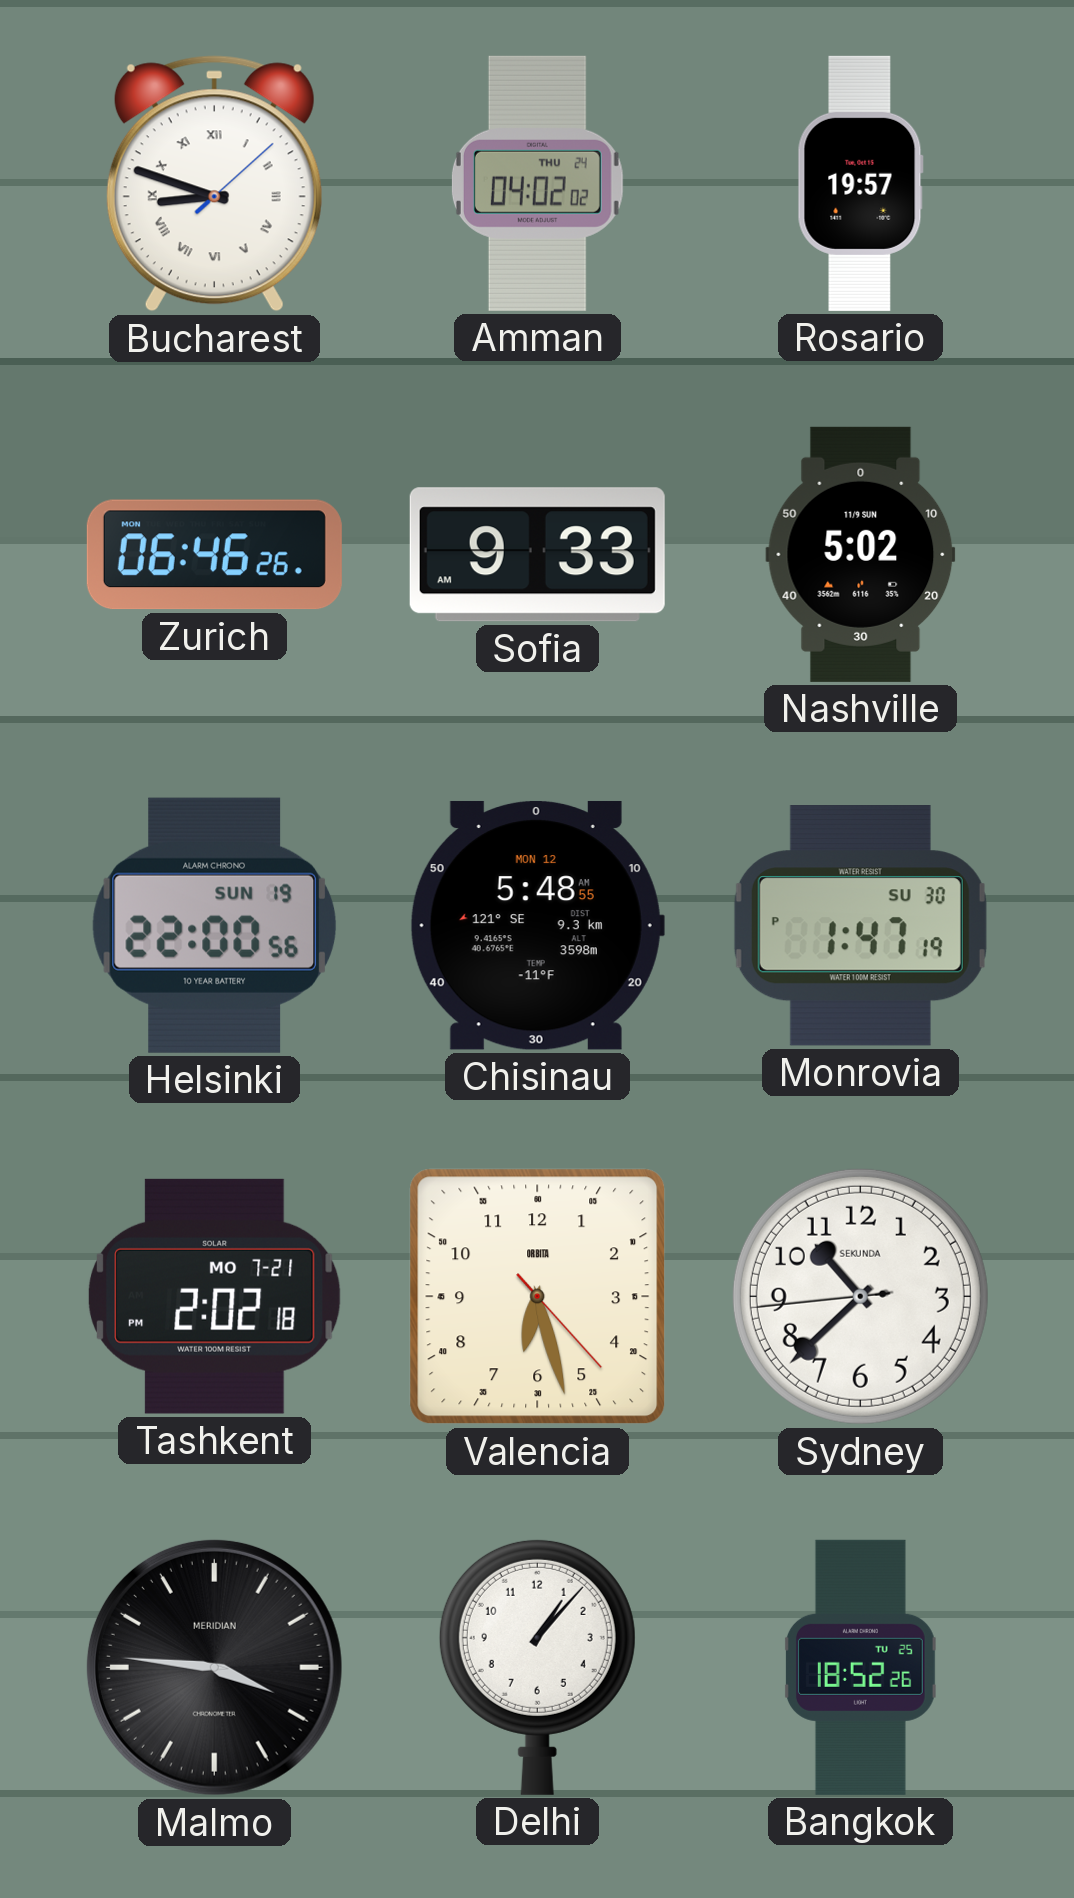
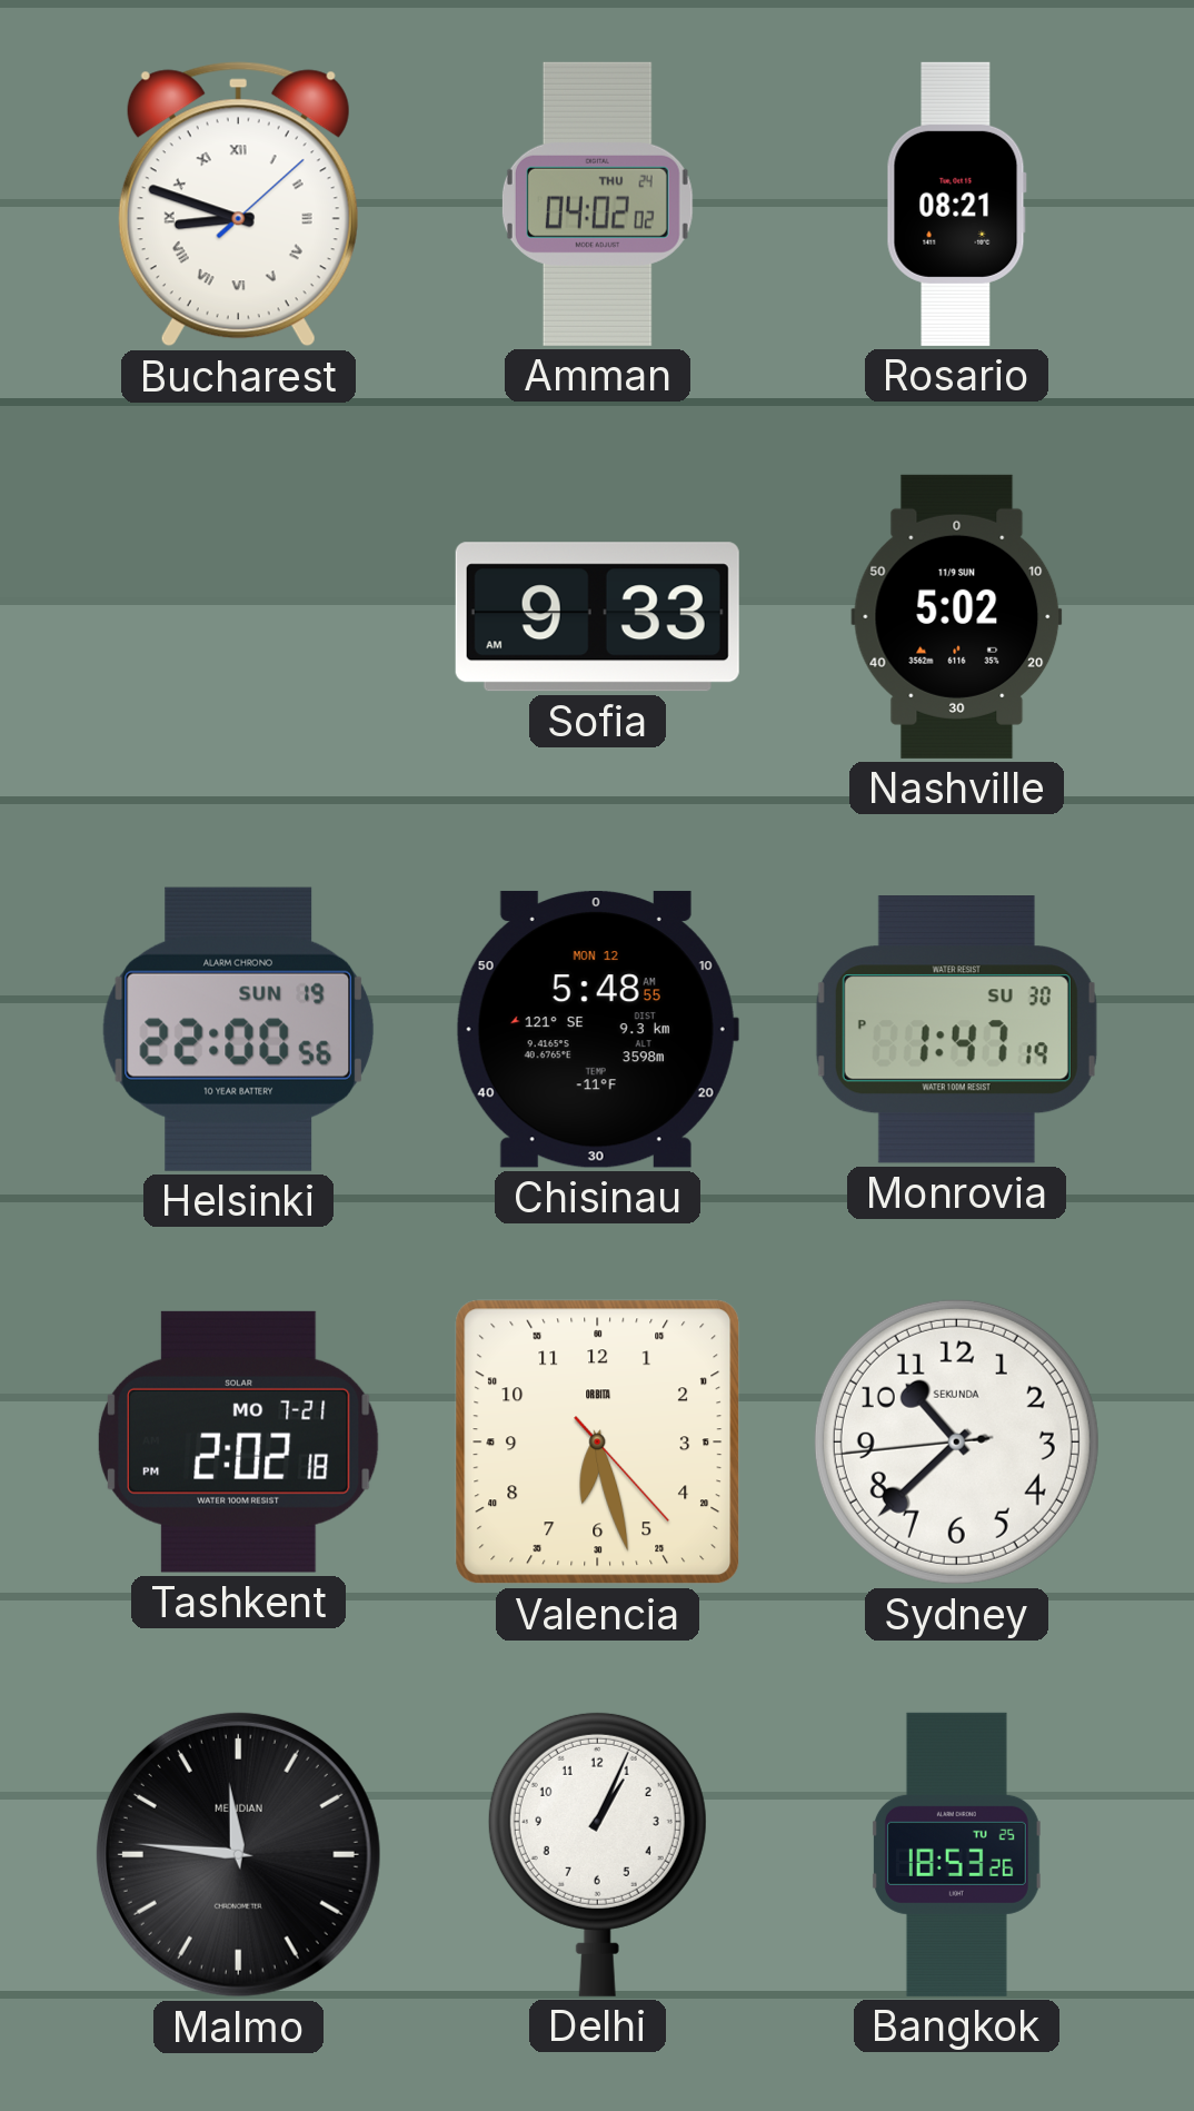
Rosario: 19:57 -> 08:21 (956, 204)
Zurich: 06:46 -> none (214, 555)
Malmo: 3:46 -> 11:46 (238, 1854)
Delhi: 1:07 -> 1:04 (597, 1854)
Bangkok: 18:52 -> 18:53 (956, 1854)
